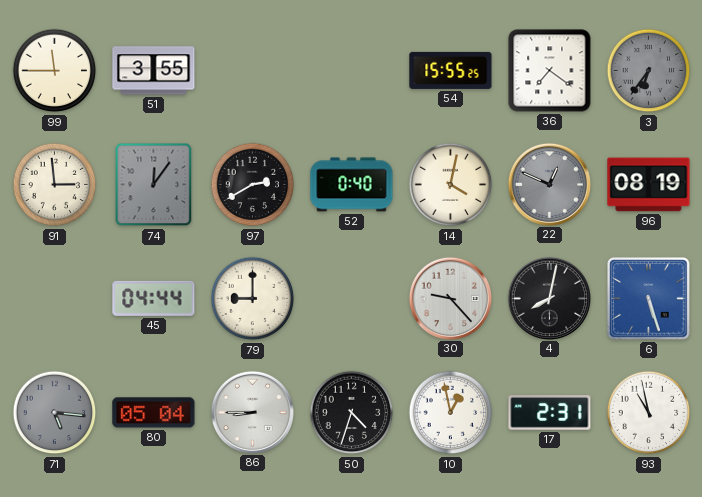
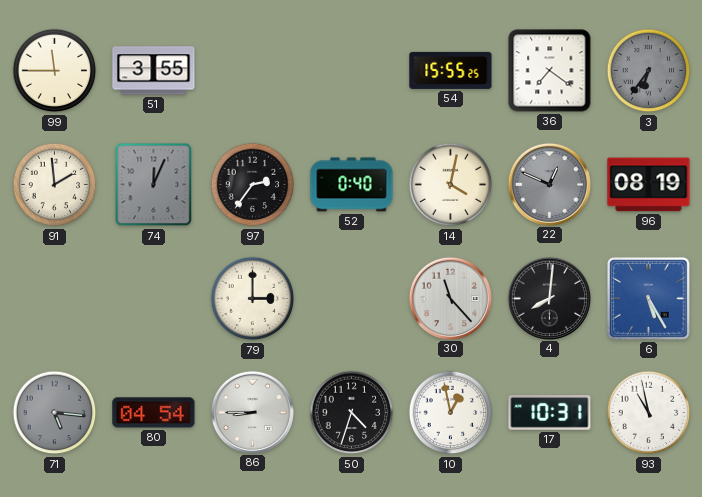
91: 2:59 -> 1:59 (55, 185)
74: 12:06 -> 12:04 (154, 185)
97: 2:40 -> 2:36 (253, 185)
45: 04:44 -> none (154, 298)
79: 9:00 -> 3:00 (253, 299)
30: 9:23 -> 11:23 (450, 298)
4: 8:02 -> 8:01 (549, 298)
6: 5:27 -> 5:25 (649, 299)
80: 05:04 -> 04:54 (154, 413)
17: 2:31 -> 10:31 (550, 413)
